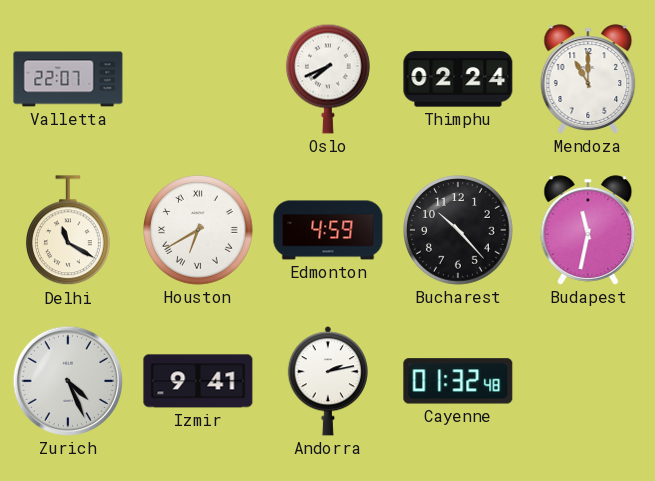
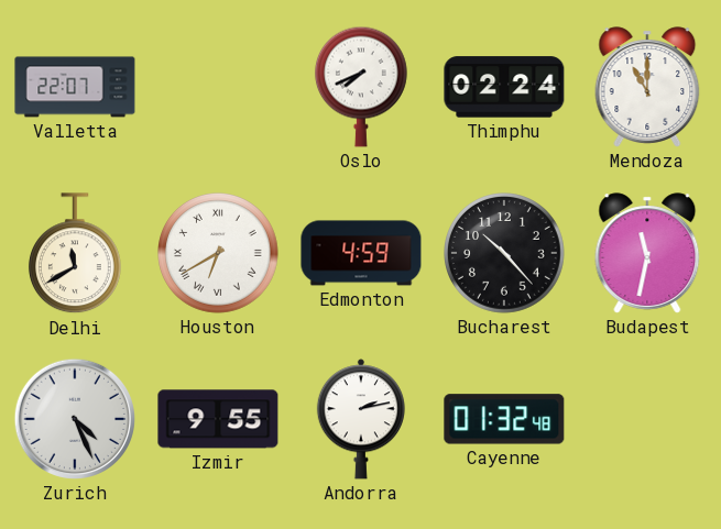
Delhi: 11:20 -> 11:40 (75, 254)
Izmir: 9:41 -> 9:55 (218, 419)
